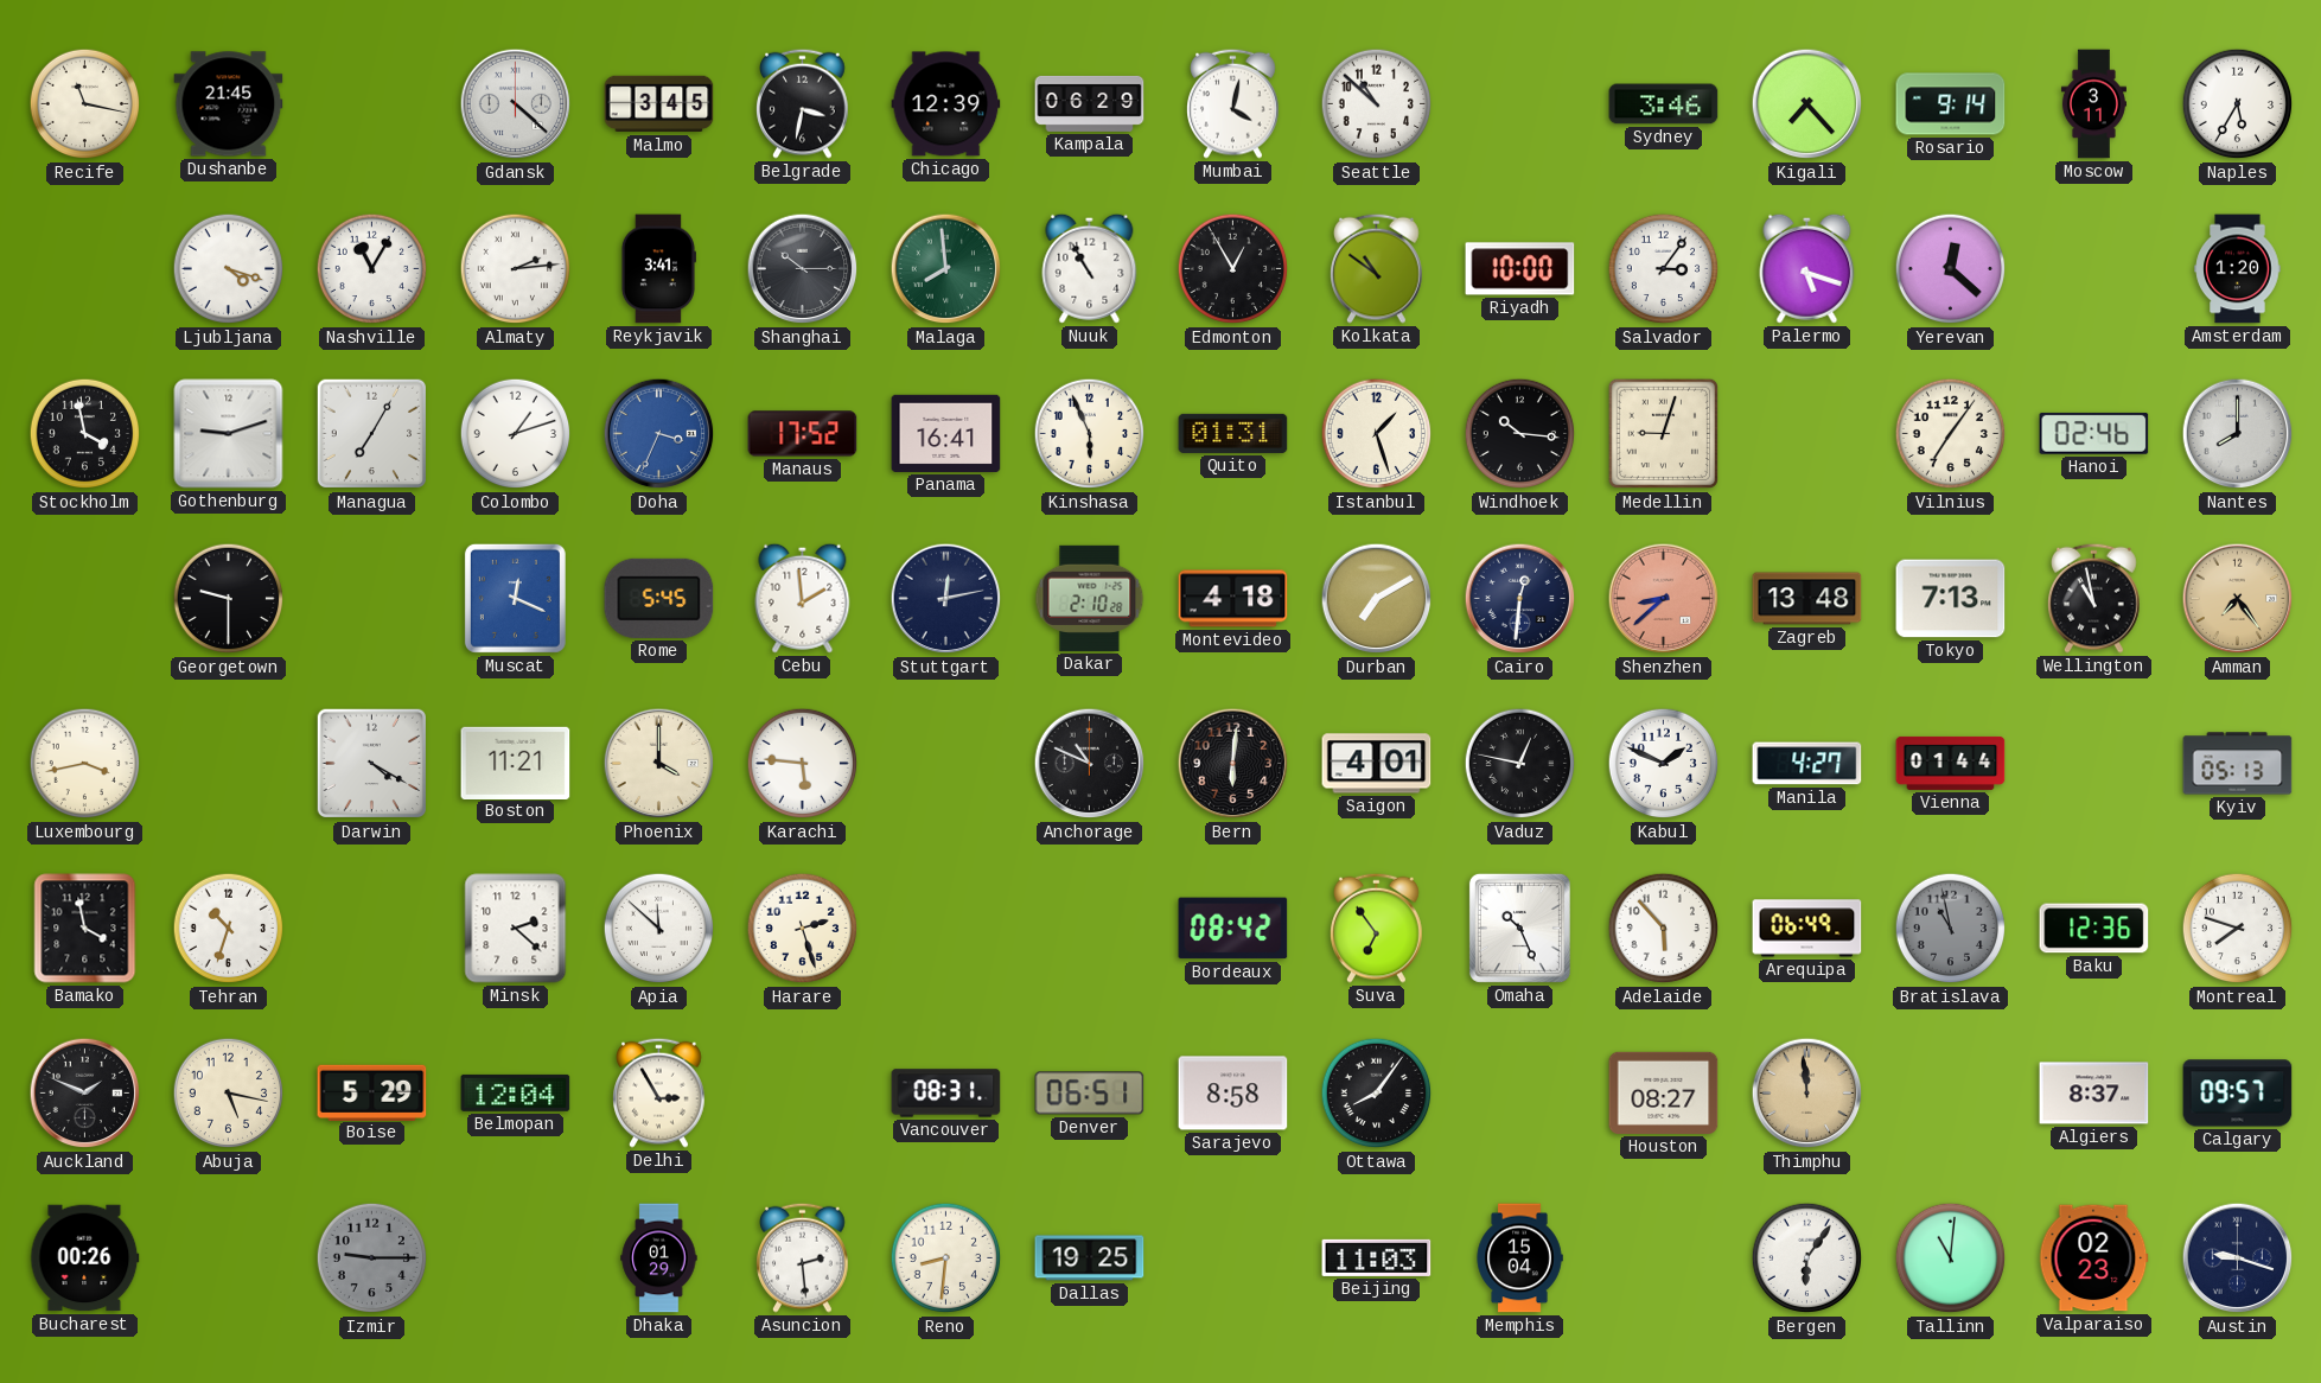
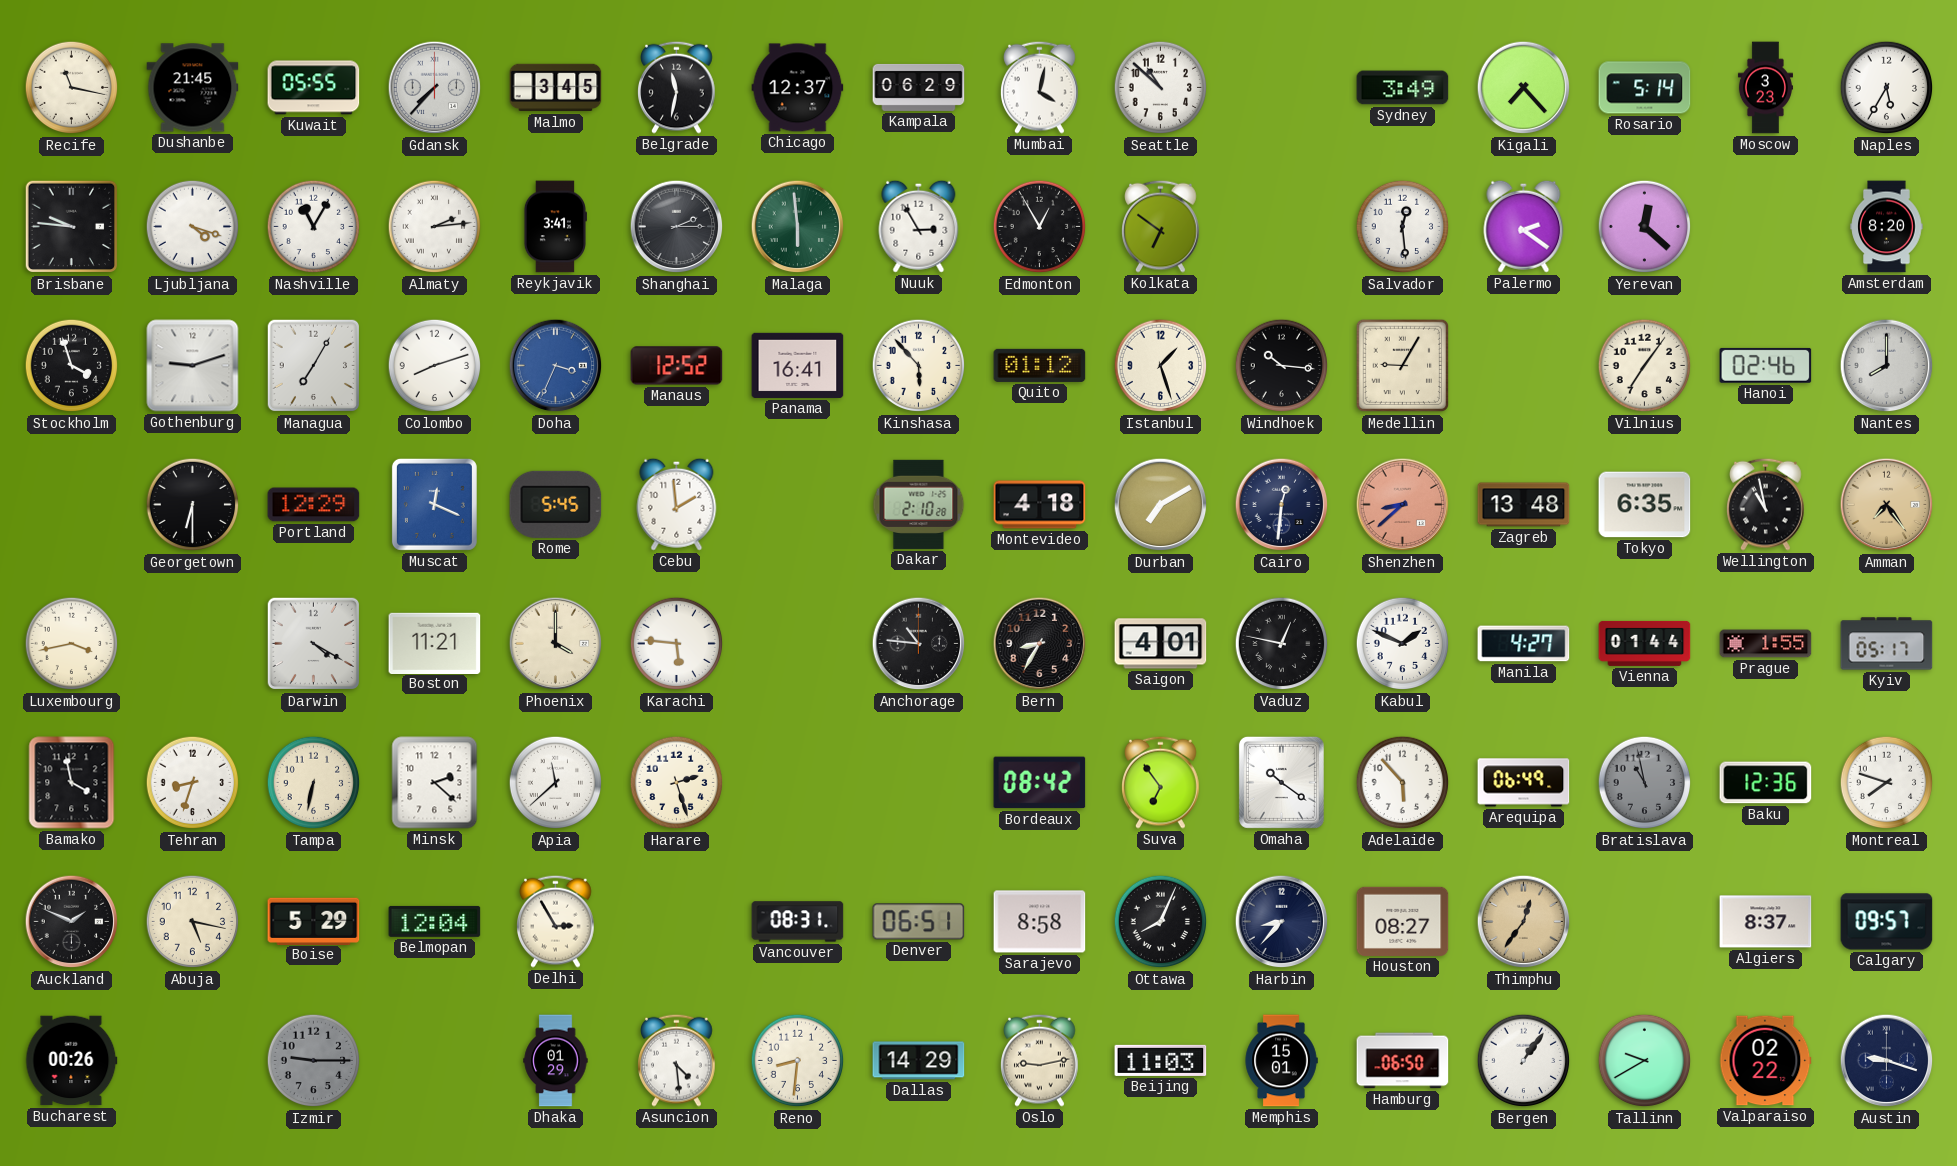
Kuwait: none -> 05:55 (314, 88)
Gdansk: 4:22 -> 7:37 (435, 88)
Belgrade: 3:32 -> 11:32 (677, 87)
Chicago: 12:39 -> 12:37 (798, 88)
Sydney: 3:46 -> 3:49 (1403, 88)
Rosario: 9:14 -> 5:14 (1645, 88)
Moscow: 3:11 -> 3:23 (1765, 88)
Brisbane: none -> 9:46 (72, 227)
Shanghai: 10:15 -> 2:15 (677, 227)
Malaga: 7:59 -> 5:59 (798, 227)
Nuuk: 10:55 -> 2:55 (919, 226)
Kolkata: 10:51 -> 6:51 (1161, 226)
Riyadh: 10:00 -> none (1520, 269)
Salvador: 3:06 -> 12:29 (1403, 227)
Palermo: 5:18 -> 2:21 (1524, 226)
Amsterdam: 1:20 -> 8:20 (1887, 227)
Stockholm: 3:58 -> 3:57 (72, 366)
Colombo: 1:12 -> 8:12 (435, 366)
Manaus: 17:52 -> 12:52 (677, 366)
Kinshasa: 5:56 -> 5:53 (919, 366)
Quito: 01:31 -> 01:12 (1040, 365)
Medellin: 9:03 -> 9:05 (1403, 366)
Georgetown: 9:30 -> 6:30 (193, 505)
Portland: none -> 12:29 (314, 505)
Stuttgart: 12:13 -> none (946, 599)
Tokyo: 7:13 -> 6:35 (1645, 505)
Anchorage: 10:49 -> 10:46 (919, 644)
Bern: 6:01 -> 8:35 (1040, 644)
Prague: none -> 1:55 (1766, 644)
Kyiv: 05:13 -> 05:17 (1887, 644)
Tehran: 10:33 -> 8:33 (193, 783)
Tampa: none -> 6:32 (314, 783)
Apia: 11:52 -> 11:38 (556, 783)
Omaha: 10:26 -> 10:21 (1281, 782)
Ottawa: 8:06 -> 8:04 (1161, 922)
Harbin: none -> 8:37 (1282, 922)
Thimphu: 11:59 -> 12:36 (1524, 922)
Asuncion: 2:29 -> 4:29 (677, 1060)
Dallas: 19:25 -> 14:29 (919, 1061)
Oslo: none -> 9:13 (1040, 1060)
Memphis: 15:04 -> 15:01 (1281, 1061)
Hamburg: none -> 06:50 (1403, 1061)
Bergen: 6:06 -> 1:06 (1524, 1061)
Tallinn: 11:01 -> 9:40 (1645, 1061)
Valparaiso: 02:23 -> 02:22 (1765, 1061)
